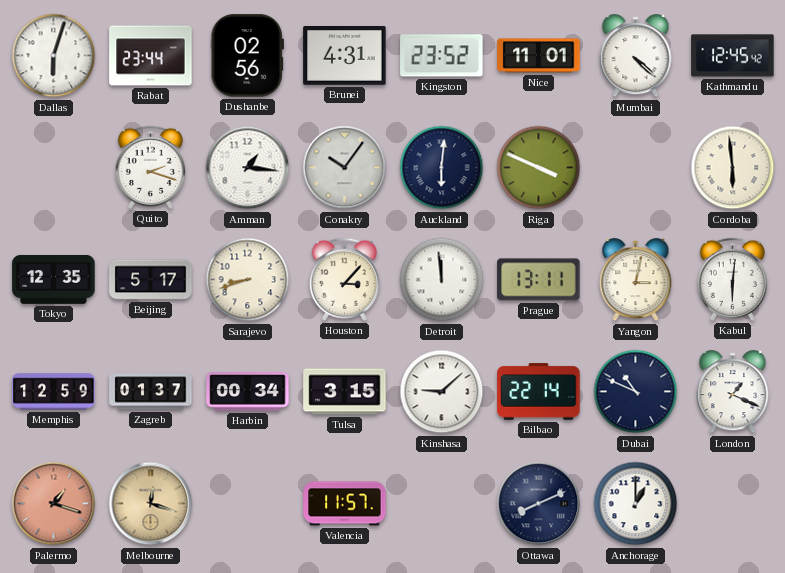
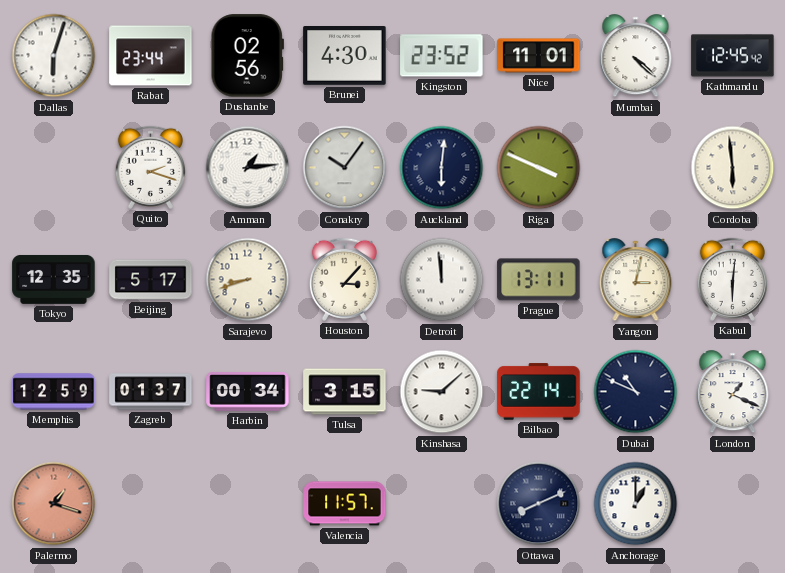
Brunei: 4:31 -> 4:30 (345, 56)
Amman: 1:16 -> 1:14 (248, 168)
Melbourne: 12:18 -> none (151, 504)
